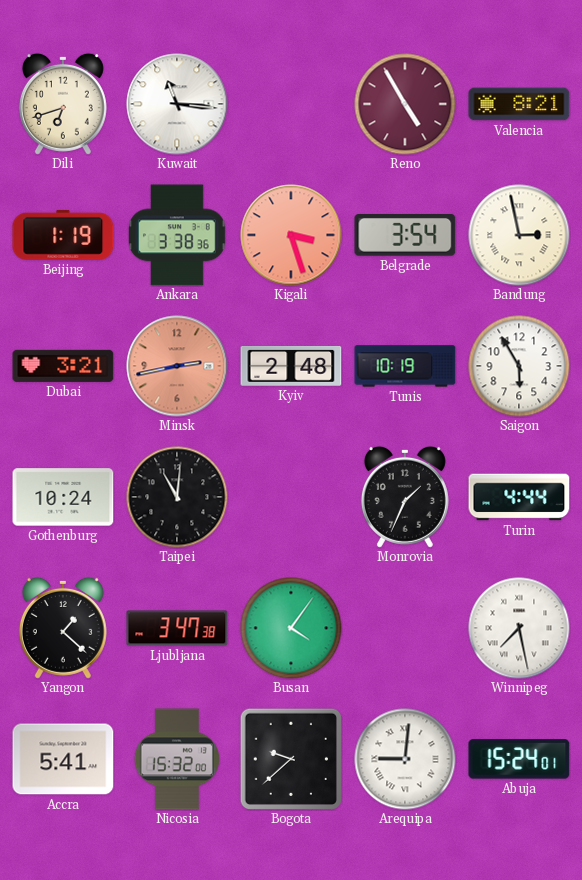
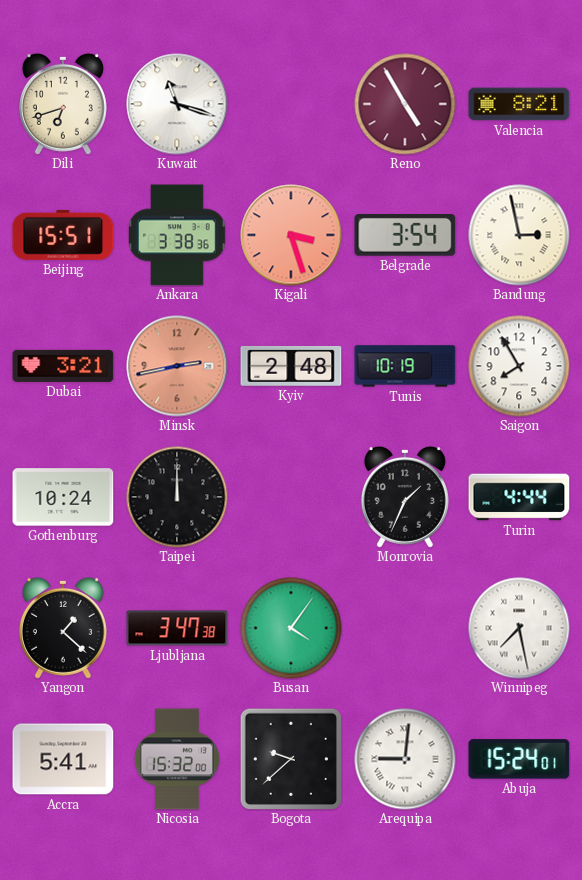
Kuwait: 11:16 -> 11:18 (177, 104)
Beijing: 1:19 -> 15:51 (63, 235)
Saigon: 5:55 -> 7:55 (519, 366)
Taipei: 11:01 -> 12:00 (177, 497)
